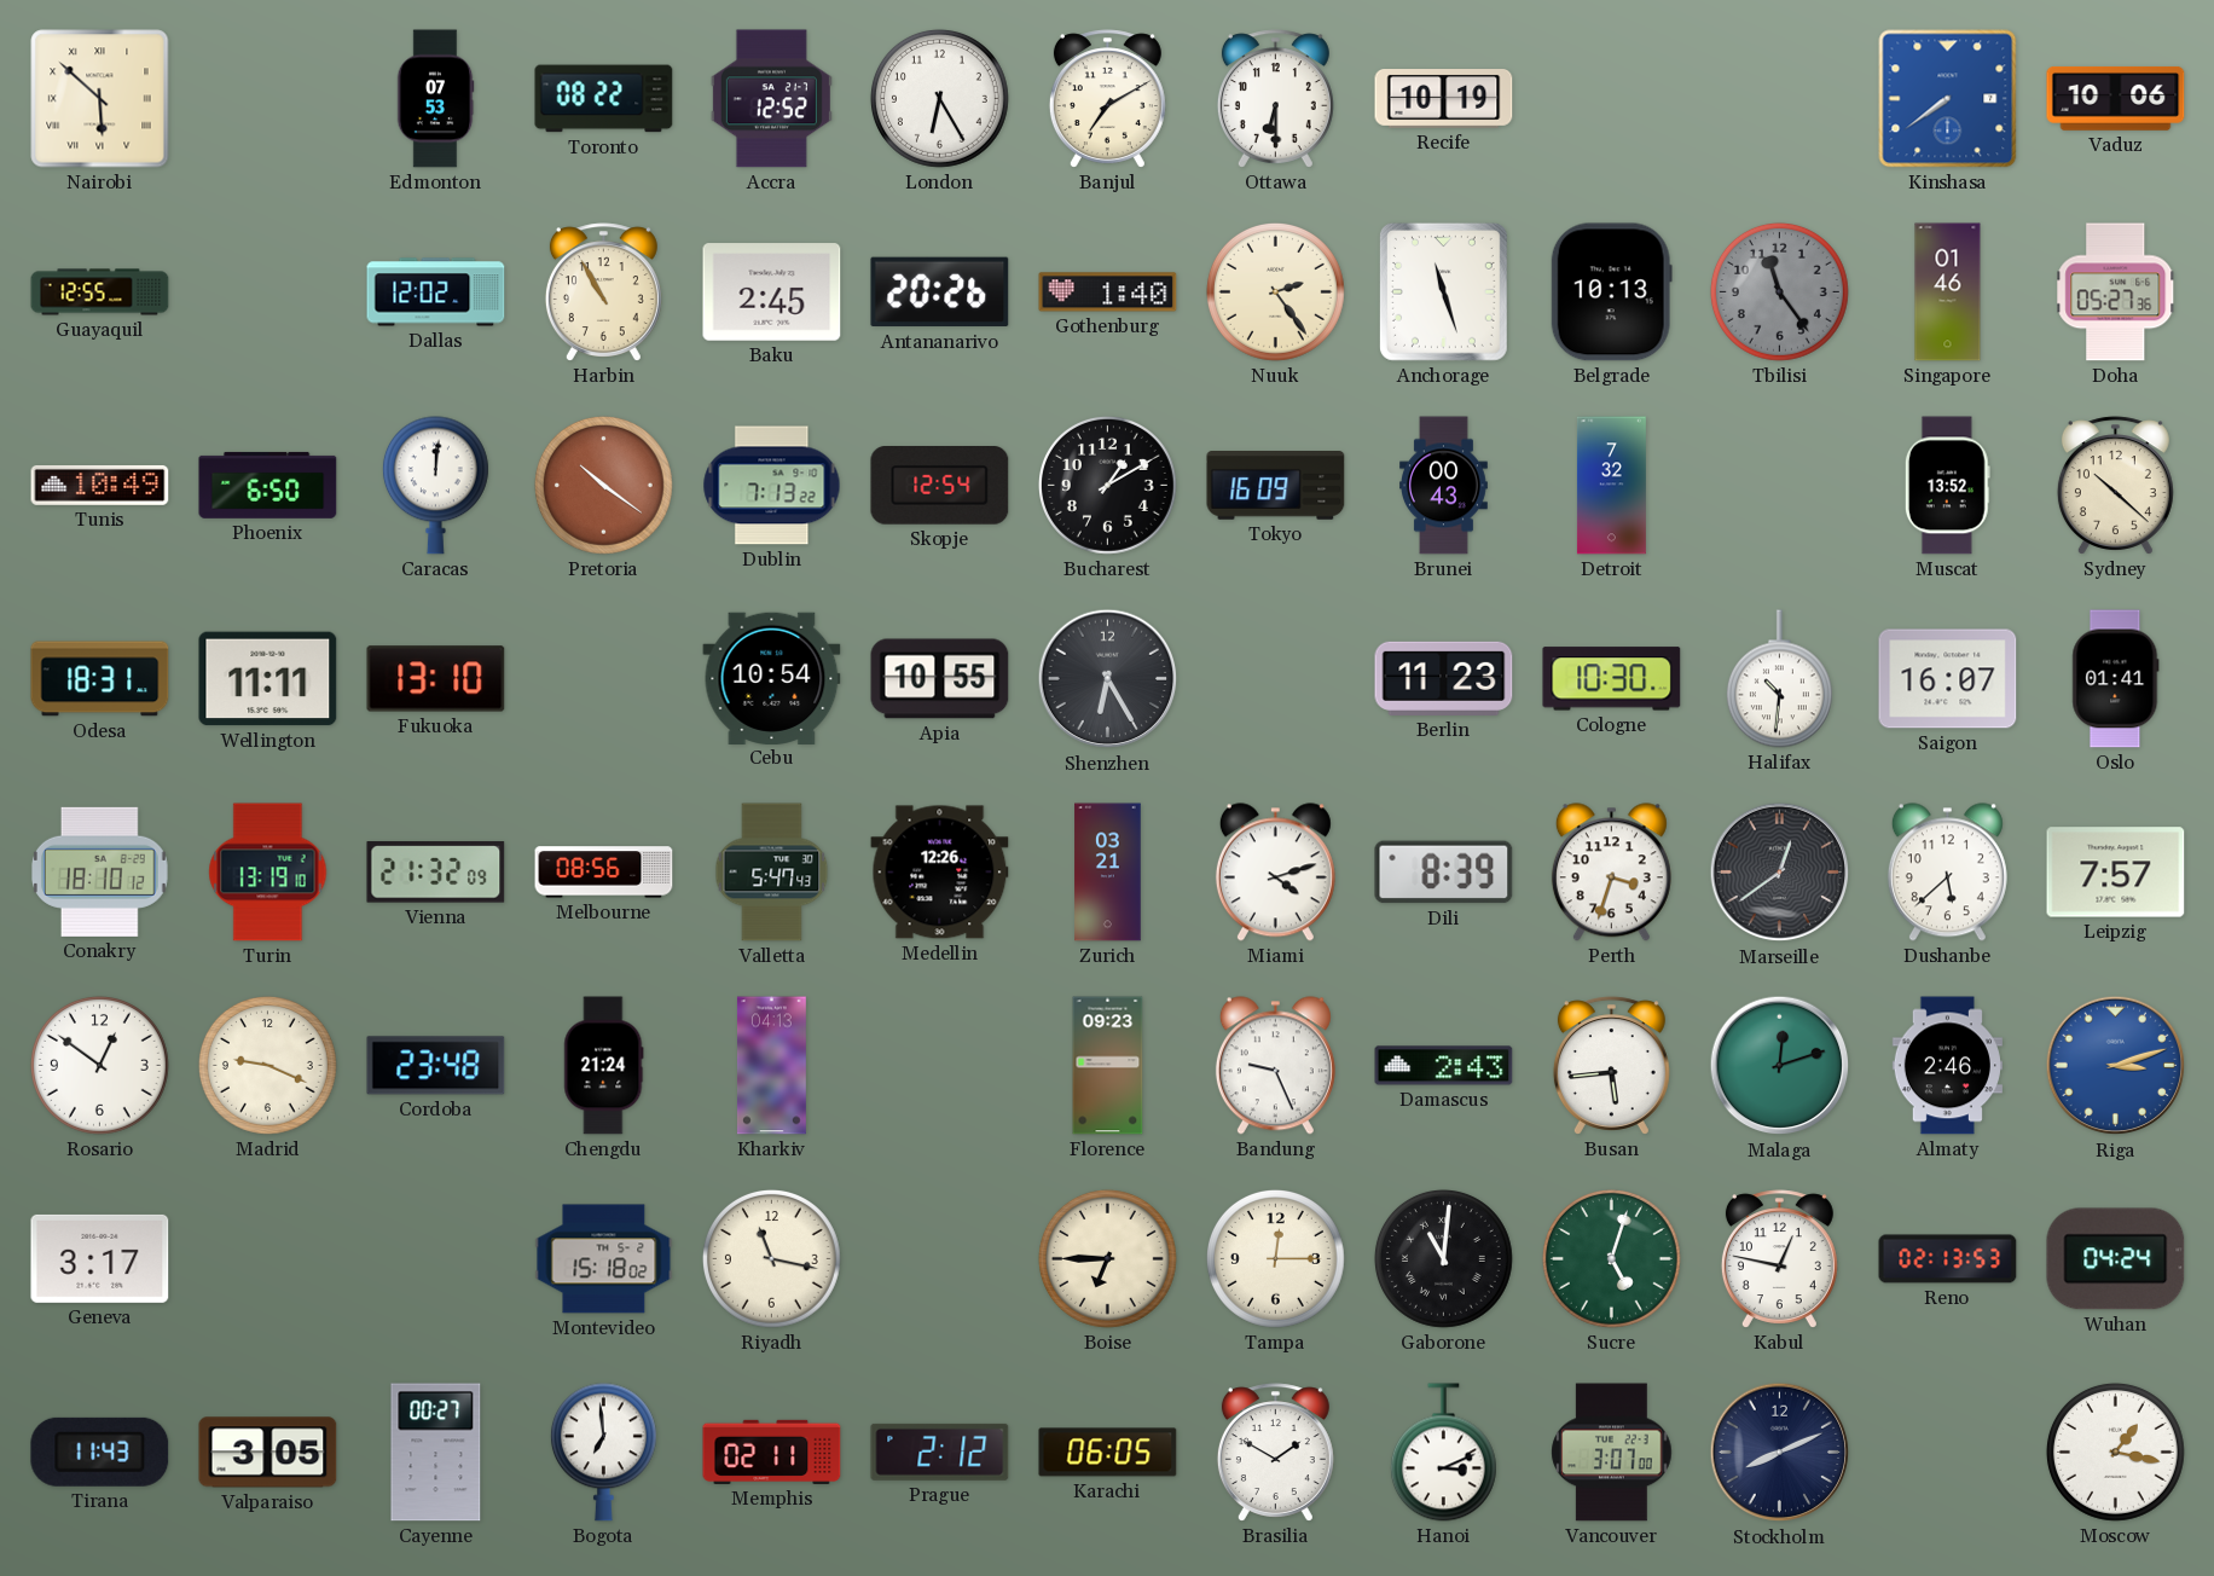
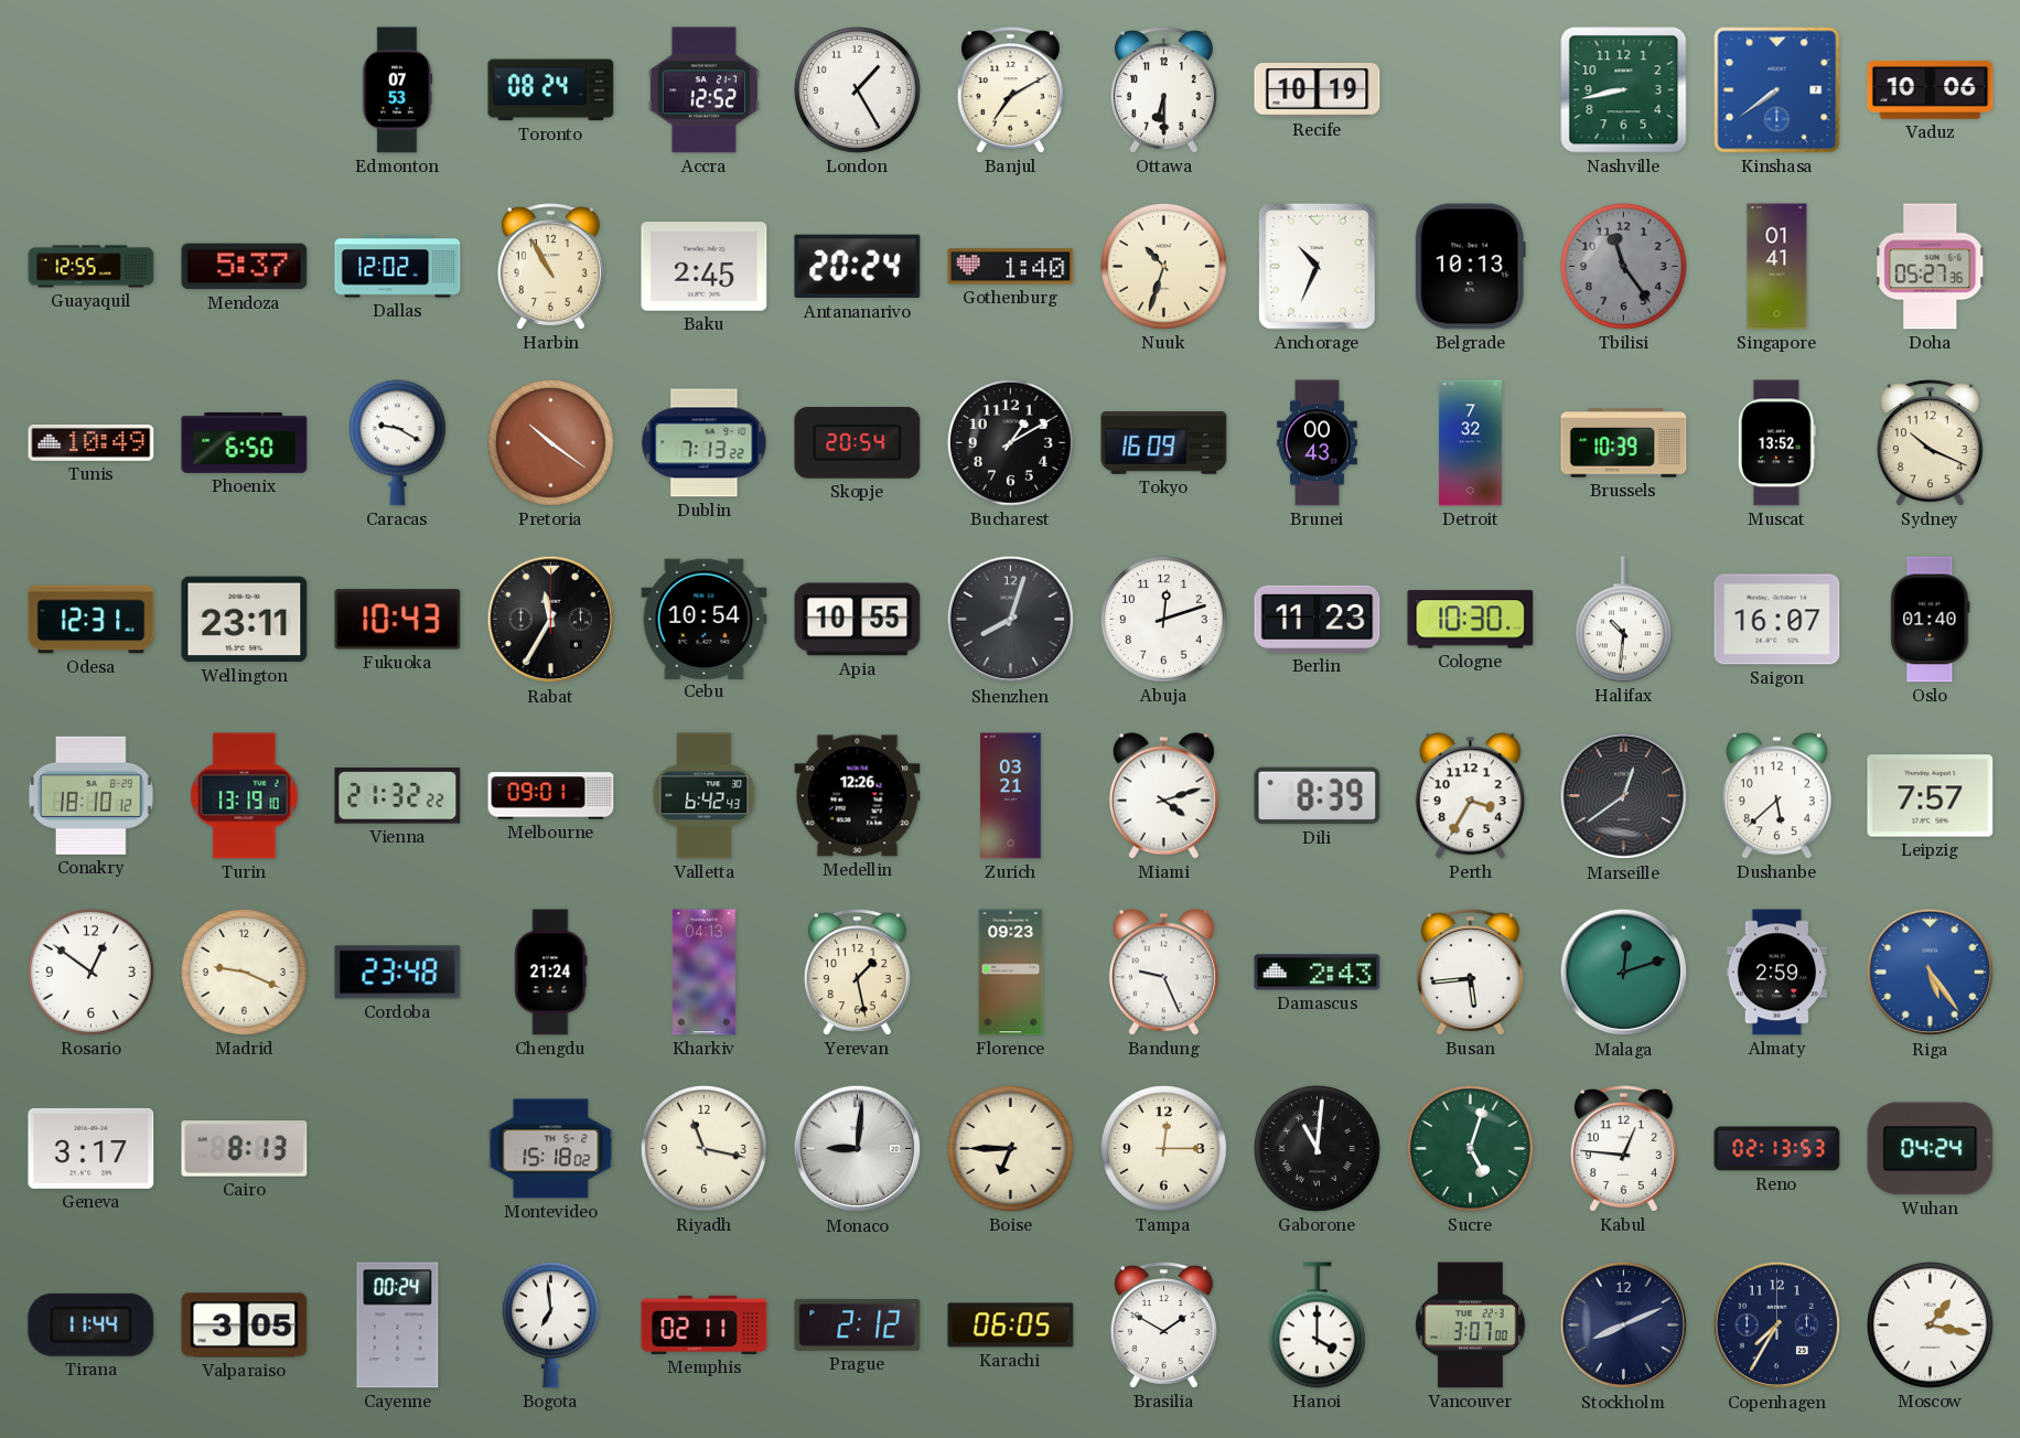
Nairobi: 5:52 -> none (100, 99)
Toronto: 08:22 -> 08:24 (551, 90)
London: 6:25 -> 1:25 (857, 89)
Nashville: none -> 8:43 (1624, 90)
Mendoza: none -> 5:37 (245, 267)
Antananarivo: 20:26 -> 20:24 (858, 267)
Nuuk: 2:24 -> 10:33 (1163, 266)
Anchorage: 11:27 -> 10:34 (1317, 266)
Singapore: 01:46 -> 01:41 (1777, 267)
Caracas: 12:01 -> 9:20 (397, 443)
Skopje: 12:54 -> 20:54 (858, 443)
Brussels: none -> 10:39 (1624, 443)
Sydney: 10:22 -> 10:19 (1930, 443)
Odesa: 18:31 -> 12:31 (92, 620)
Wellington: 11:11 -> 23:11 (245, 620)
Fukuoka: 13:10 -> 10:43 (398, 620)
Rabat: none -> 11:35 (551, 620)
Shenzhen: 6:25 -> 8:03 (1011, 620)
Abuja: none -> 12:12 (1163, 619)
Oslo: 01:41 -> 01:40 (1931, 620)
Vienna: 21:32:09 -> 21:32:22 (398, 796)
Melbourne: 08:56 -> 09:01 (551, 796)
Valletta: 5:47 -> 6:42 (705, 796)
Perth: 3:33 -> 3:35 (1470, 796)
Yerevan: none -> 1:28 (857, 973)
Almaty: 2:46 -> 2:59 (1776, 973)
Riga: 3:12 -> 5:24 (1931, 973)
Cairo: none -> 8:13 (245, 1149)
Monaco: none -> 9:01 (858, 1149)
Kabul: 12:47 -> 12:46 (1623, 1149)
Tirana: 11:43 -> 11:44 (92, 1324)
Cayenne: 00:27 -> 00:24 (398, 1326)
Hanoi: 3:11 -> 4:00 (1317, 1326)
Copenhagen: none -> 7:35 (1777, 1326)
